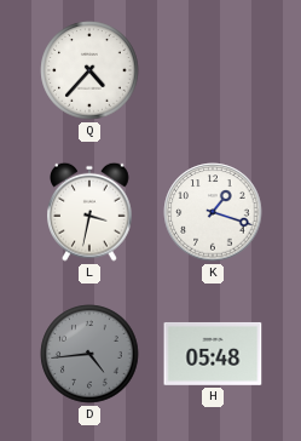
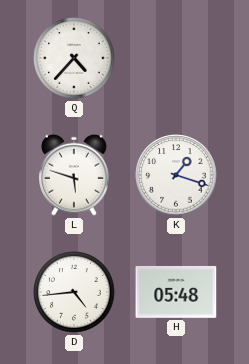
L: 3:32 -> 5:48 (75, 175)
D dial: grey -> white (74, 292)
